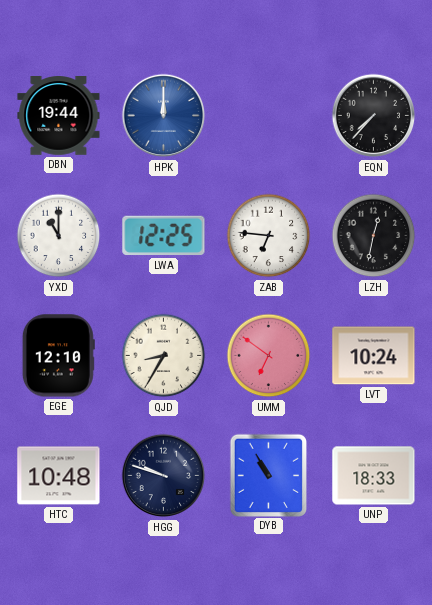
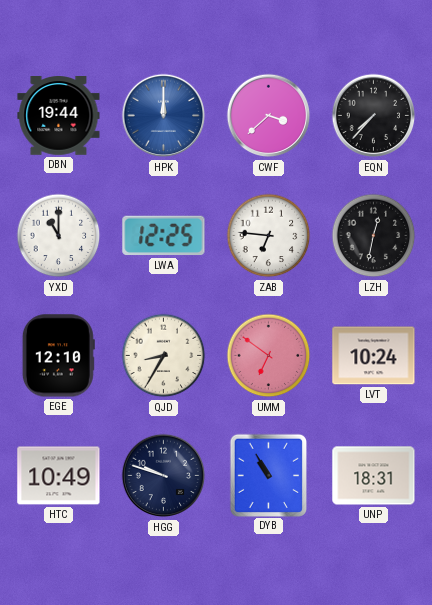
CWF: none -> 3:38 (269, 116)
HTC: 10:48 -> 10:49 (59, 476)
UNP: 18:33 -> 18:31 (374, 476)
